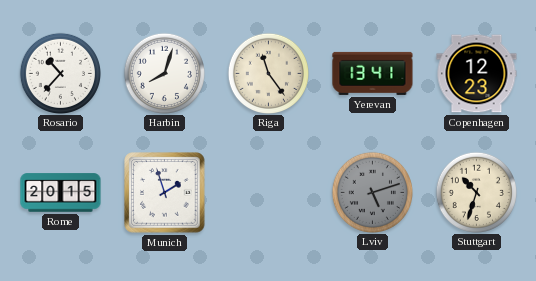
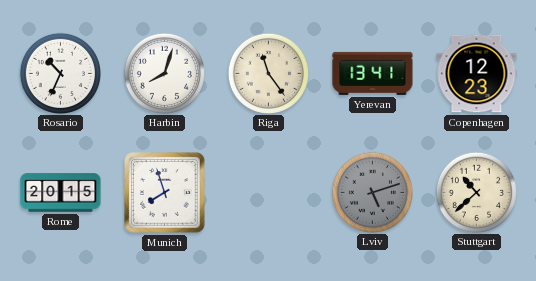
Rosario: 10:37 -> 10:34 (60, 73)
Munich: 1:57 -> 7:57 (165, 193)
Stuttgart: 10:33 -> 10:38 (476, 192)
